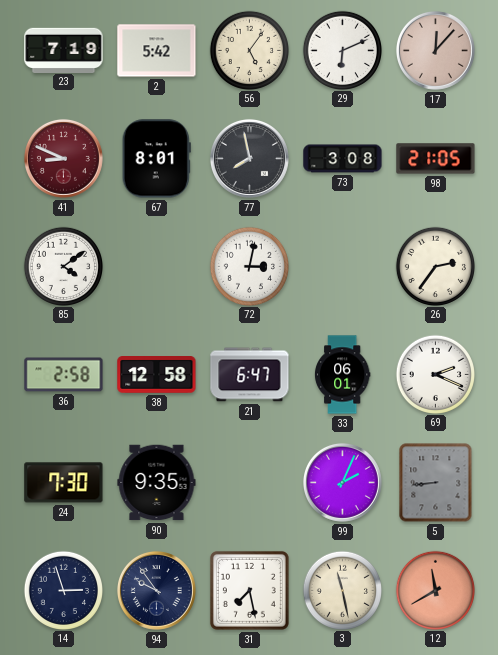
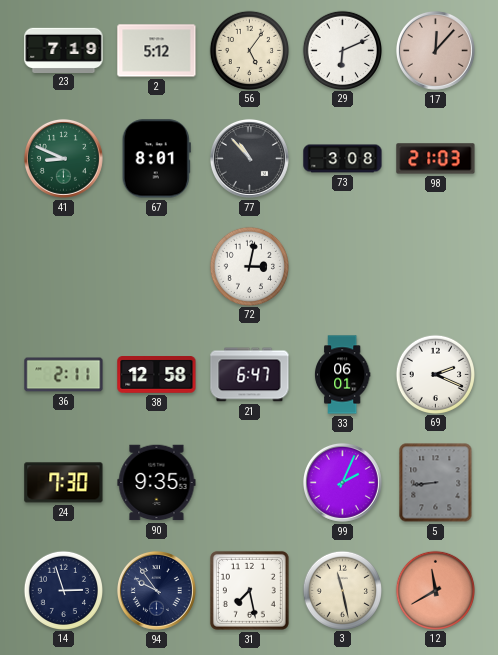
2: 5:42 -> 5:12 (157, 51)
41 dial: burgundy -> green (63, 158)
77: 7:58 -> 10:53 (249, 158)
98: 21:05 -> 21:03 (436, 159)
85: 4:09 -> none (63, 266)
26: 2:36 -> none (435, 266)
36: 2:58 -> 2:11 (64, 375)
